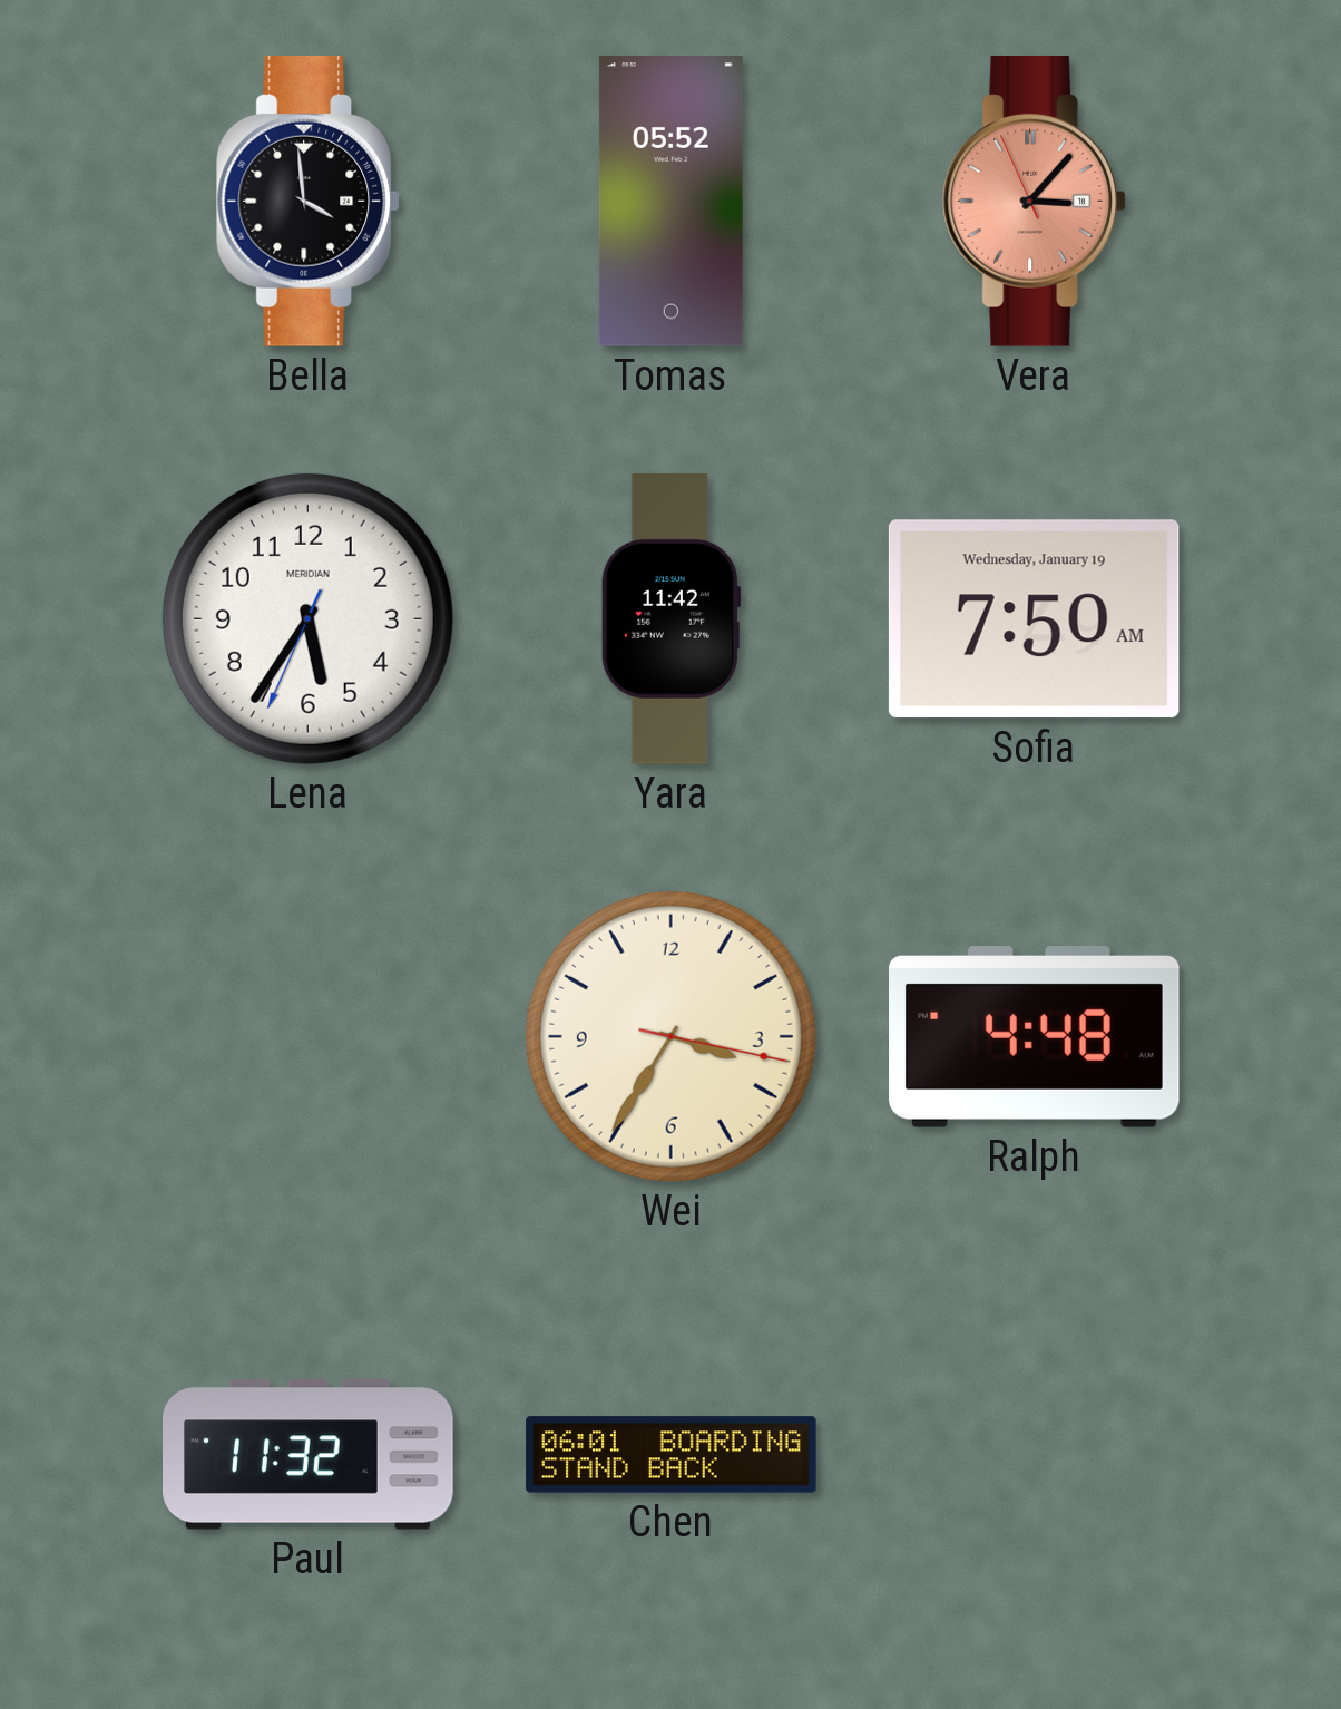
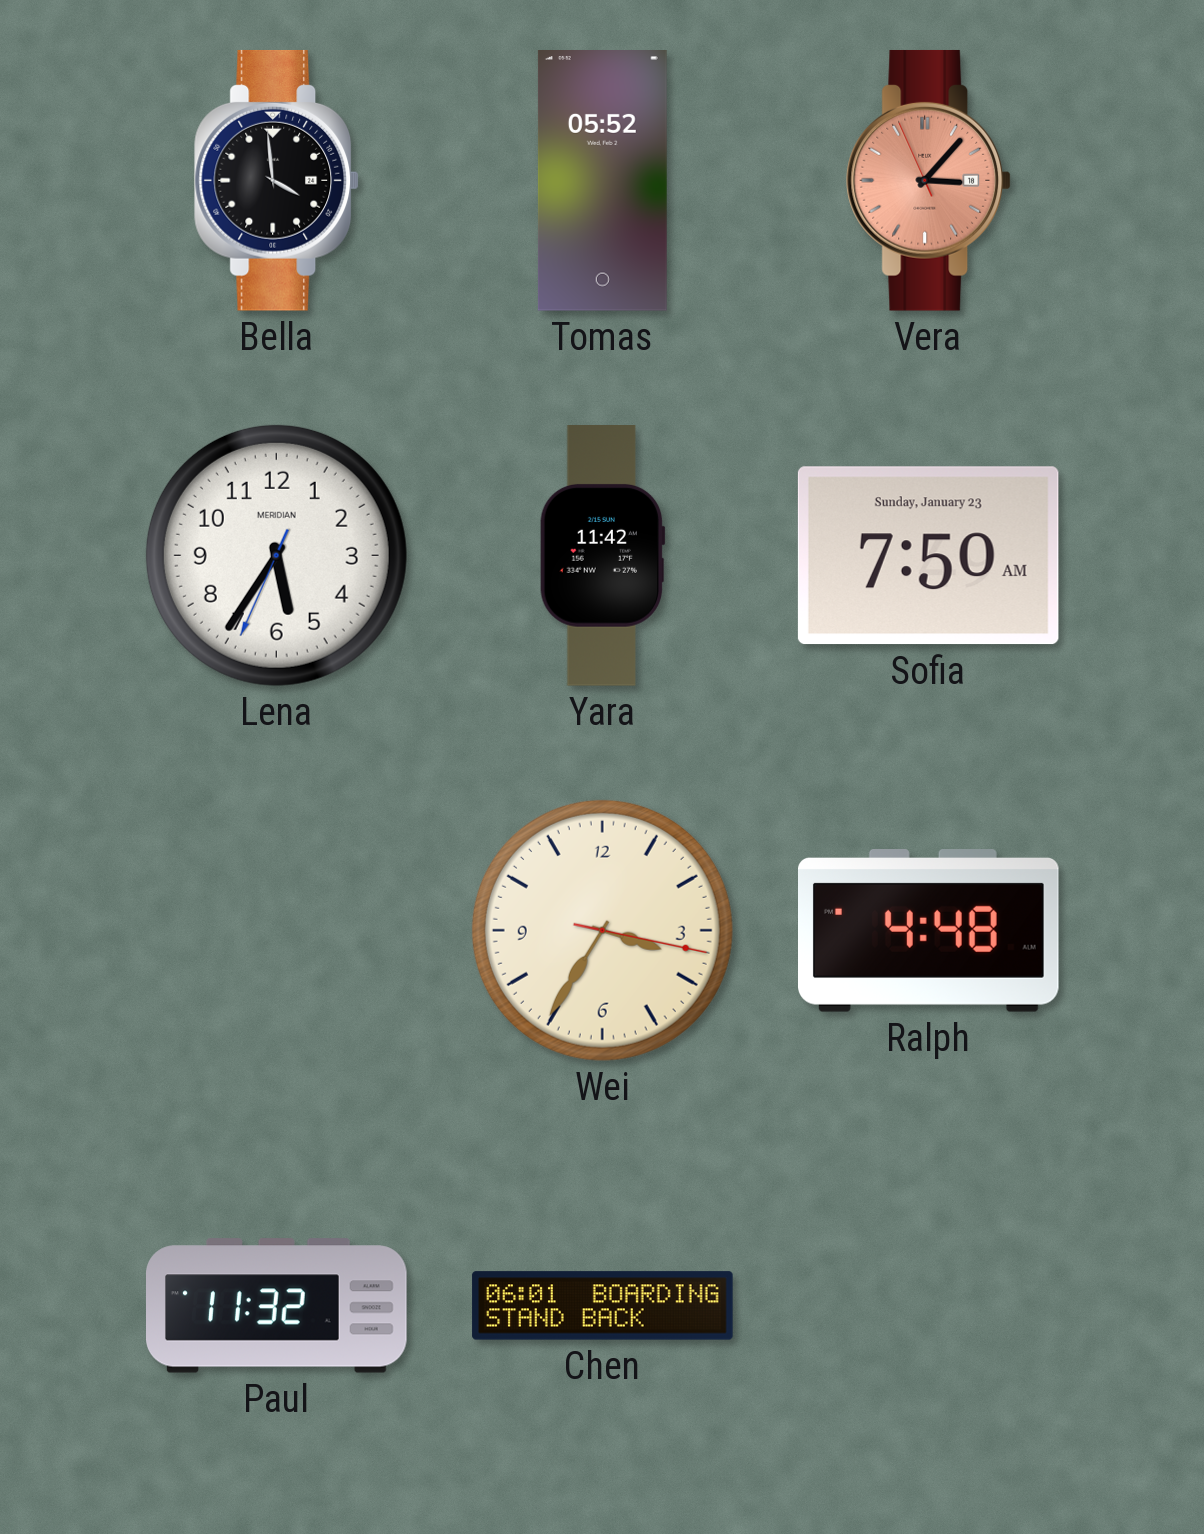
Sofia date: Wednesday, January 19 -> Sunday, January 23 (928, 556)
